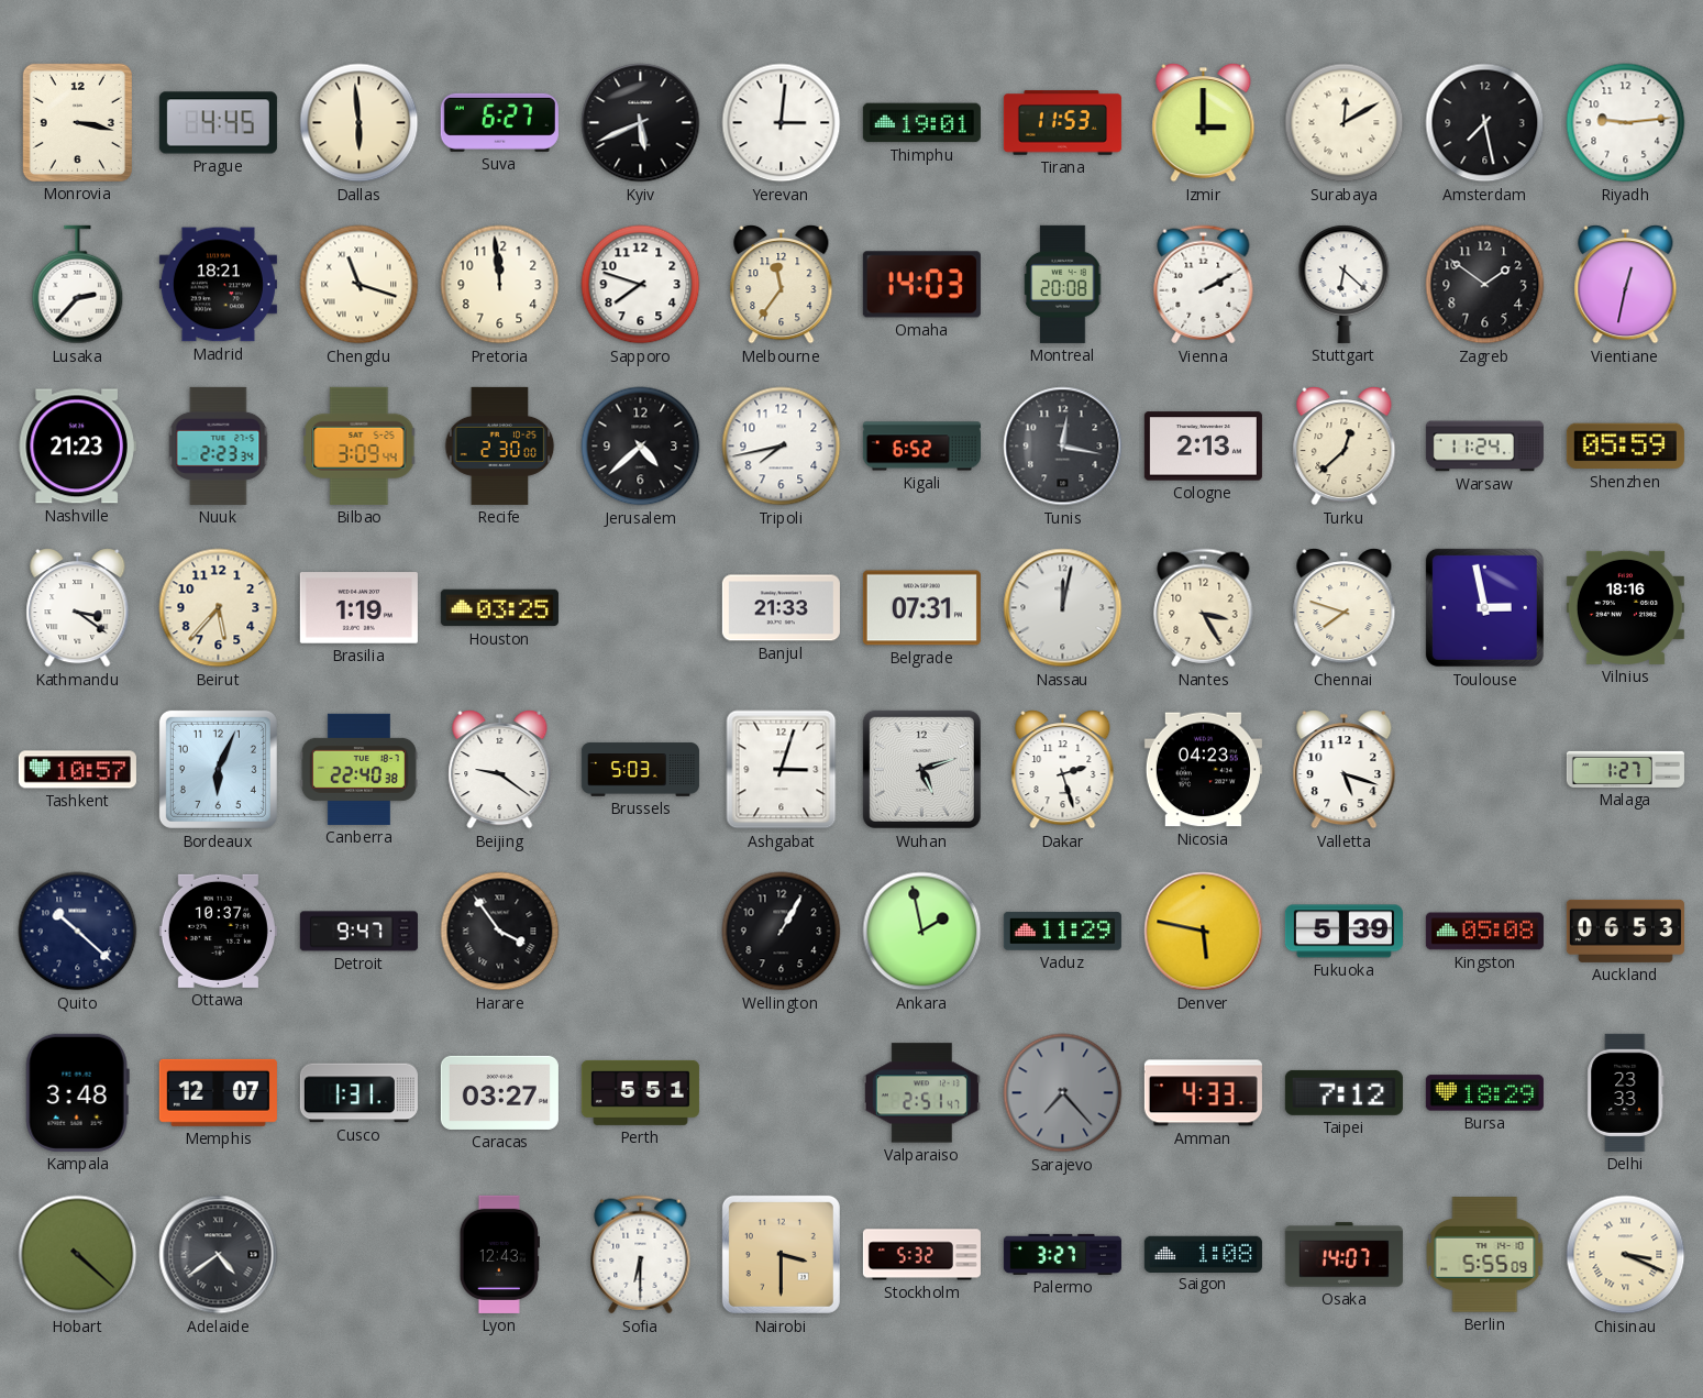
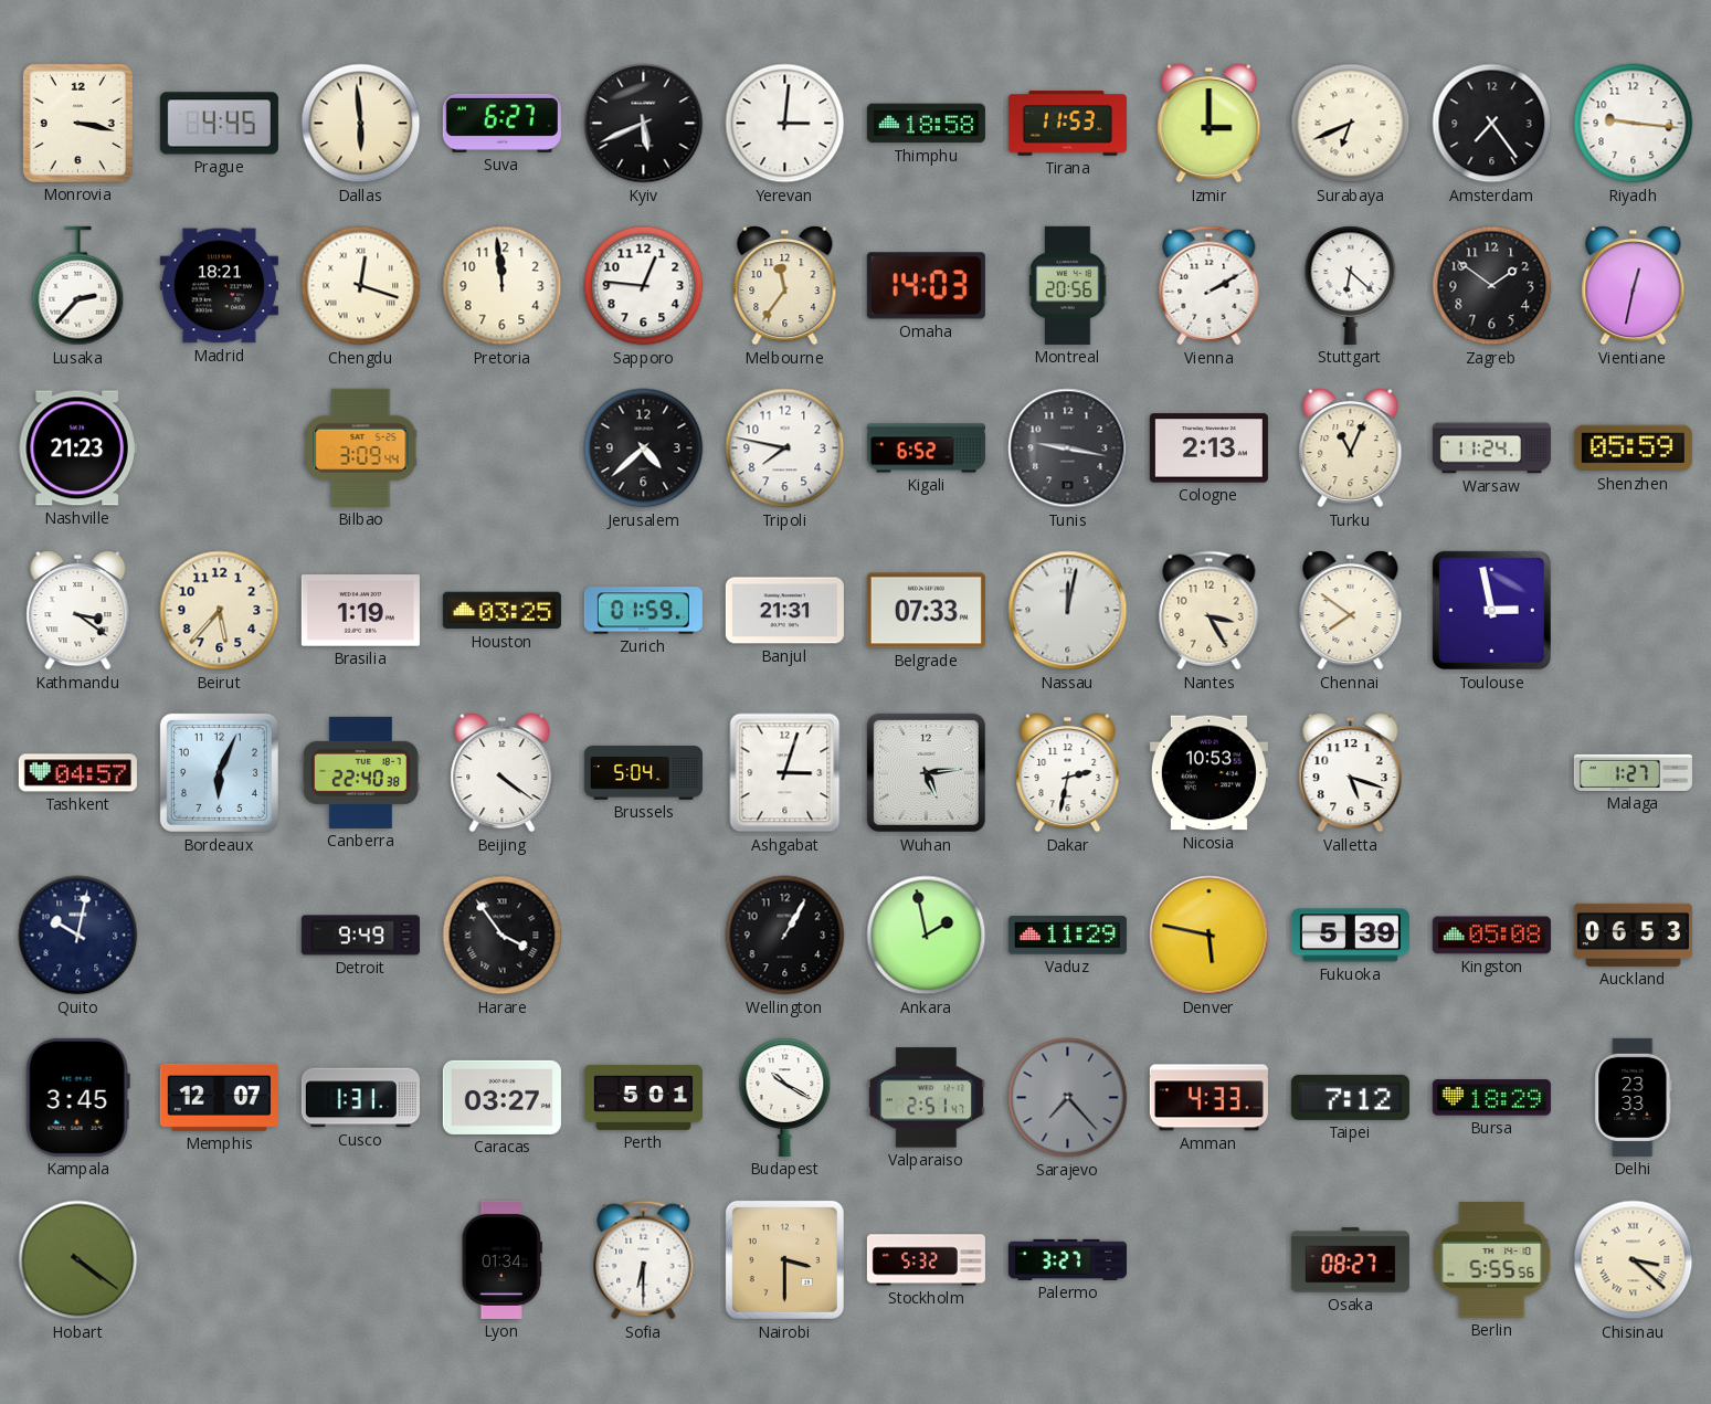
Thimphu: 19:01 -> 18:58 (926, 124)
Surabaya: 12:10 -> 6:41 (1351, 124)
Amsterdam: 7:28 -> 7:24 (1492, 124)
Riyadh: 9:14 -> 9:16 (1634, 124)
Chengdu: 11:18 -> 12:18 (361, 286)
Sapporo: 7:48 -> 12:46 (644, 286)
Montreal: 20:08 -> 20:56 (1068, 285)
Nuuk: 2:23 -> none (219, 445)
Recife: 2:30 -> none (500, 445)
Tripoli: 7:43 -> 7:47 (785, 448)
Tunis: 12:17 -> 9:17 (1068, 448)
Turku: 12:38 -> 11:04 (1351, 448)
Zurich: none -> 01:59 (643, 611)
Banjul: 21:33 -> 21:31 (784, 611)
Belgrade: 07:31 -> 07:33 (926, 611)
Chennai: 7:48 -> 7:51 (1351, 611)
Vilnius: 18:16 -> none (1625, 607)
Tashkent: 10:57 -> 04:57 (77, 773)
Beijing: 9:21 -> 4:21 (503, 773)
Brussels: 5:03 -> 5:04 (643, 773)
Wuhan: 5:12 -> 5:14 (926, 772)
Dakar: 2:27 -> 2:32 (1068, 773)
Nicosia: 04:23 -> 10:53 (1208, 773)
Quito: 10:22 -> 10:02 (78, 936)
Ottawa: 10:37 -> none (218, 931)
Detroit: 9:47 -> 9:49 (360, 936)
Kampala: 3:48 -> 3:45 (77, 1097)
Perth: 5:51 -> 5:01 (643, 1097)
Budapest: none -> 10:20 (785, 1097)
Hobart: 4:22 -> 4:21 (78, 1260)
Adelaide: 4:39 -> none (219, 1255)
Lyon: 12:43 -> 01:34 (501, 1259)
Saigon: 1:08 -> none (1203, 1254)
Osaka: 14:07 -> 08:27 (1350, 1260)
Berlin: 5:55:09 -> 5:55:56 (1492, 1260)
Chisinau: 3:19 -> 3:22 (1634, 1260)
